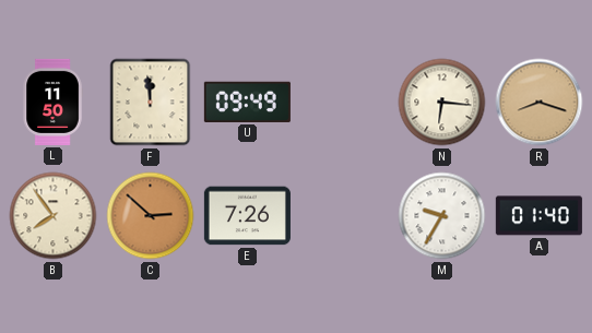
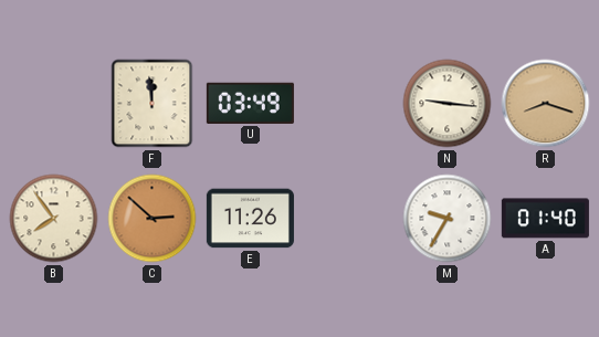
L: 11:50 -> none (52, 102)
U: 09:49 -> 03:49 (250, 103)
N: 6:16 -> 9:16 (448, 104)
E: 7:26 -> 11:26 (250, 219)
